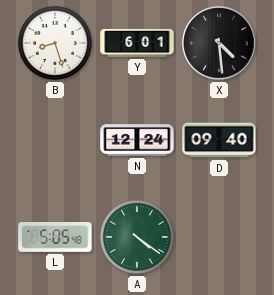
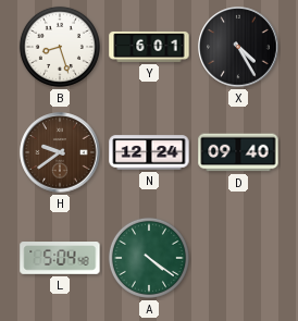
X: 4:29 -> 4:25 (238, 47)
H: none -> 9:39 (60, 152)
L: 5:05 -> 5:04 (60, 259)
